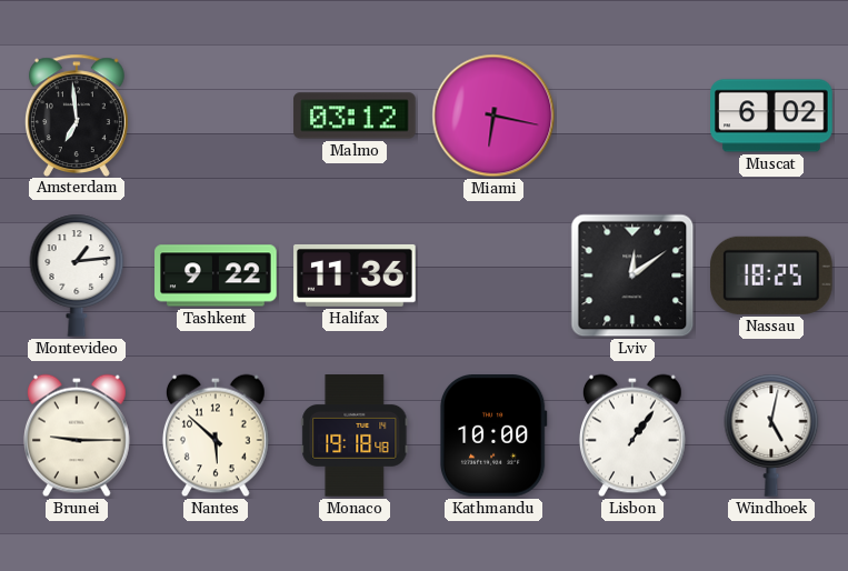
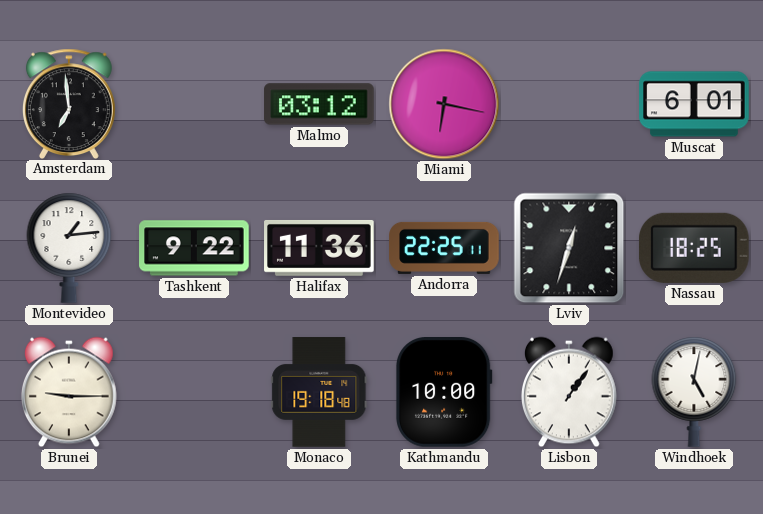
Muscat: 6:02 -> 6:01 (694, 104)
Andorra: none -> 22:25 (444, 248)
Lviv: 12:09 -> 12:33 (569, 248)
Nantes: 5:52 -> none (216, 435)
